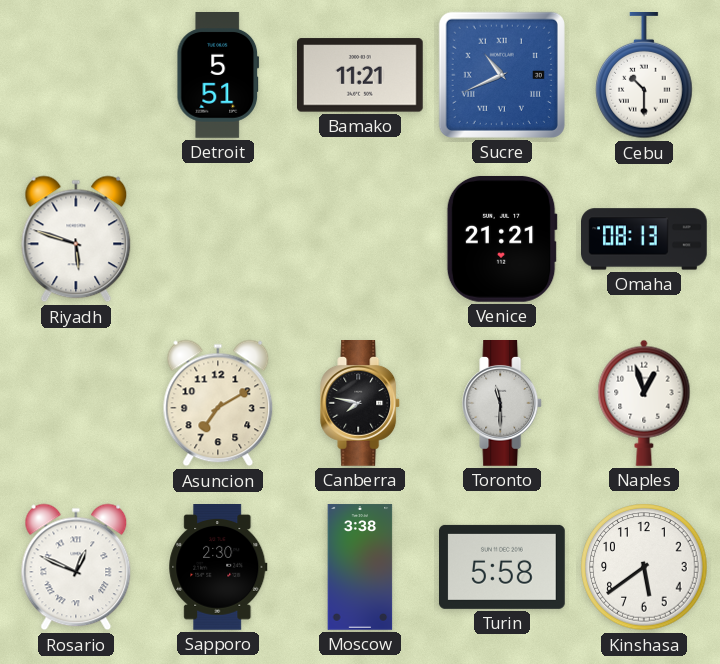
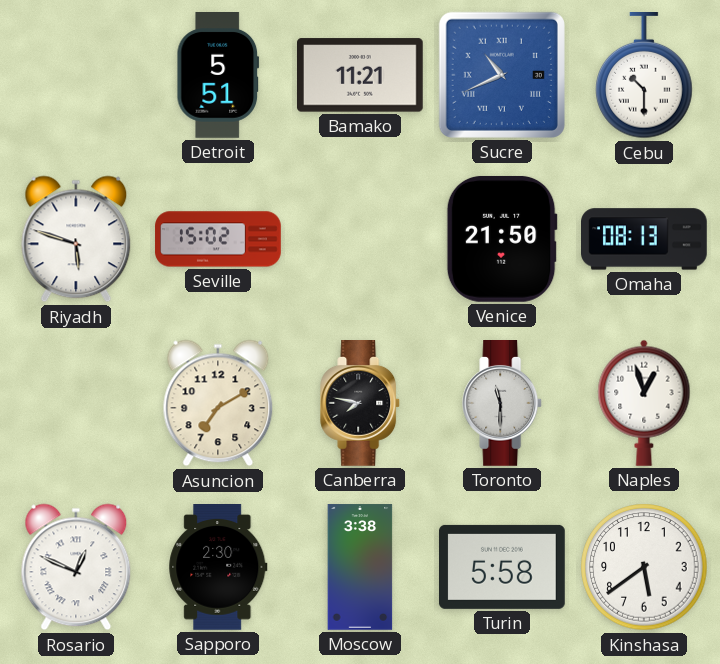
Seville: none -> 15:02 (218, 239)
Venice: 21:21 -> 21:50 (502, 239)
